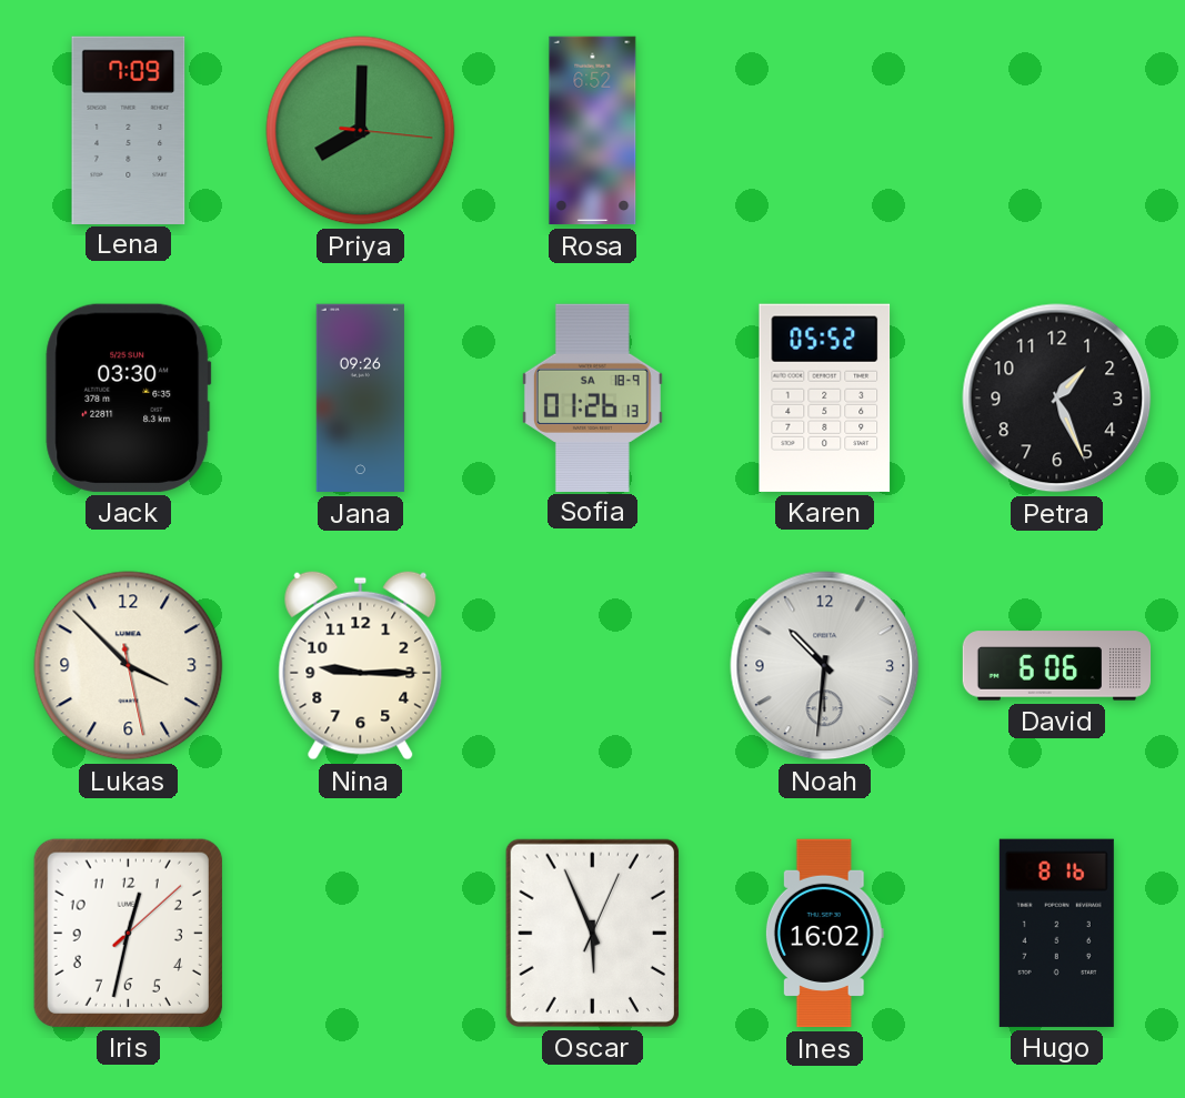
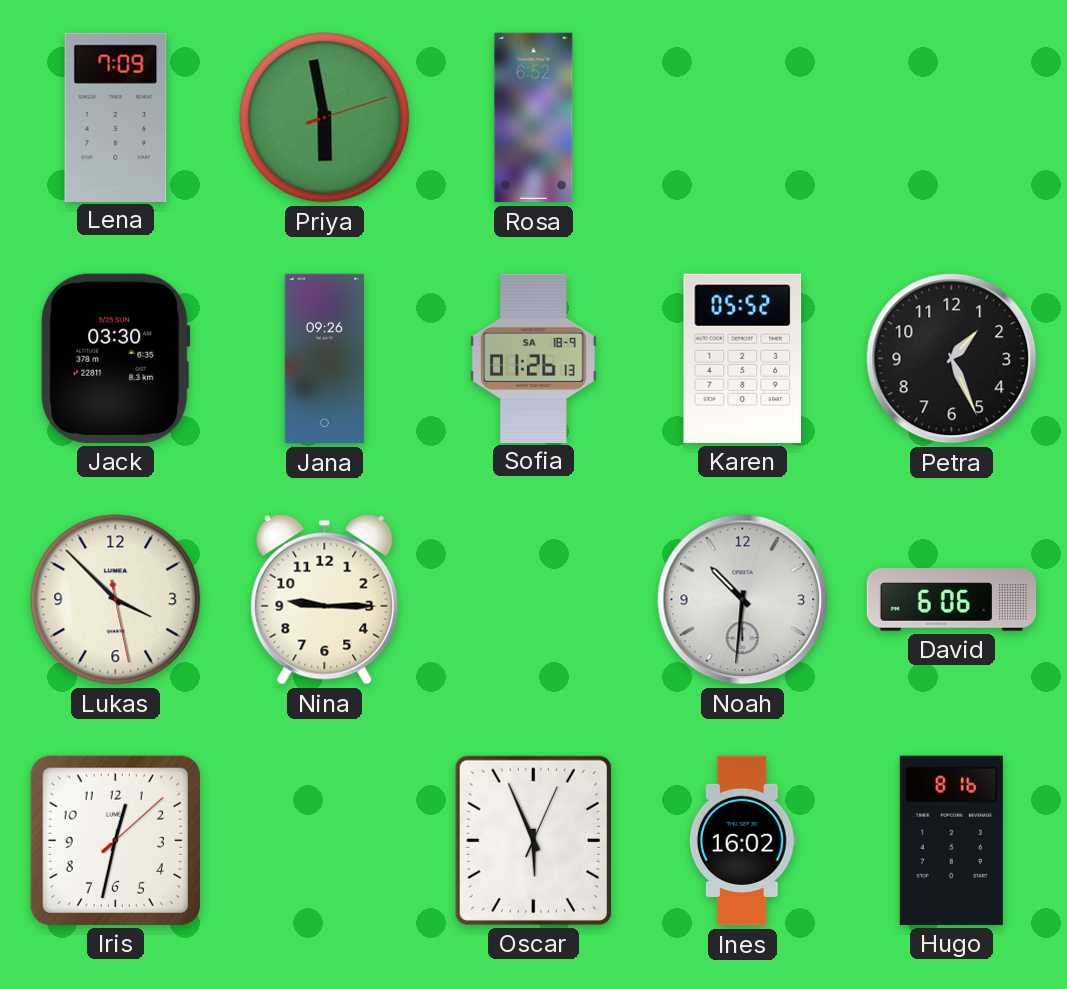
Priya: 8:00 -> 5:58 (325, 118)
